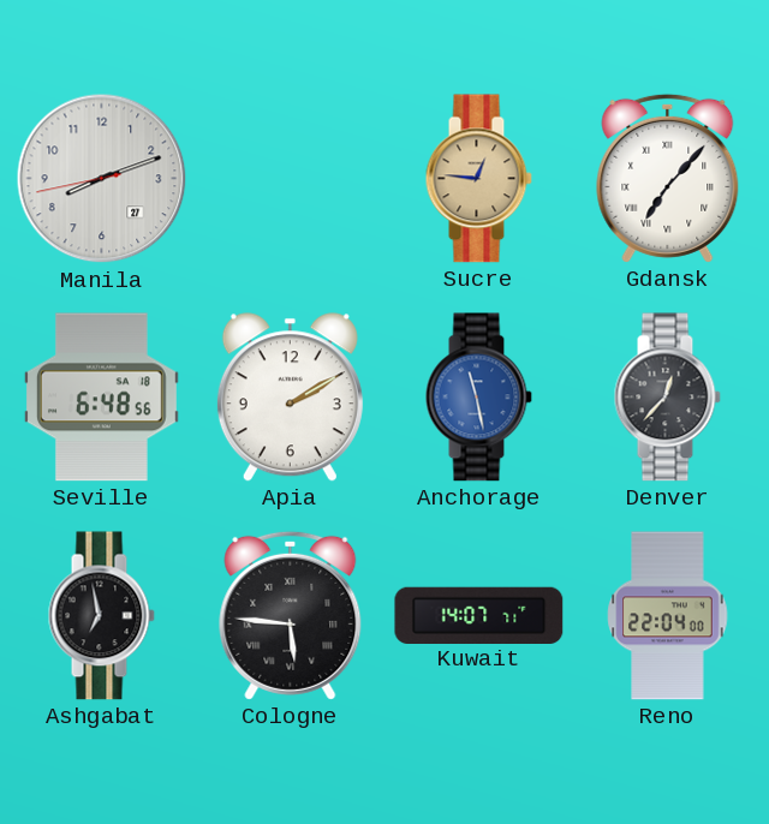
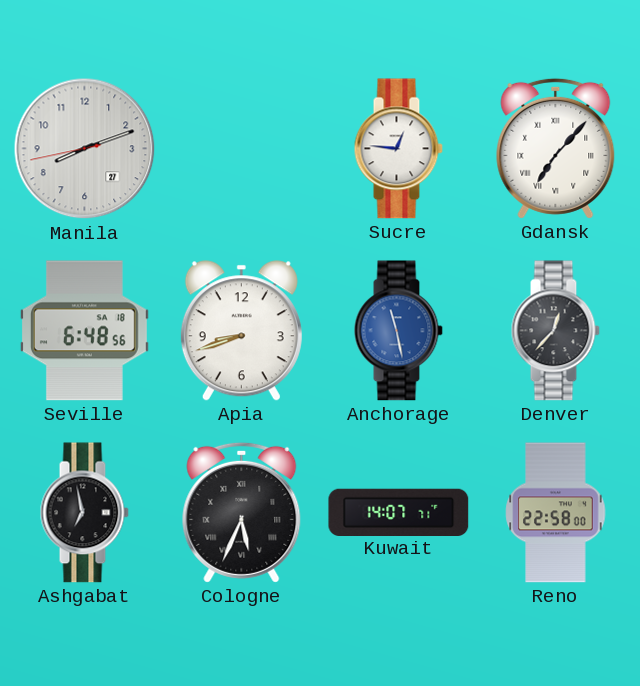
Sucre dial: champagne -> white (398, 149)
Apia: 2:10 -> 8:42 (241, 331)
Cologne: 5:46 -> 5:34 (242, 512)
Reno: 22:04 -> 22:58 (556, 513)
